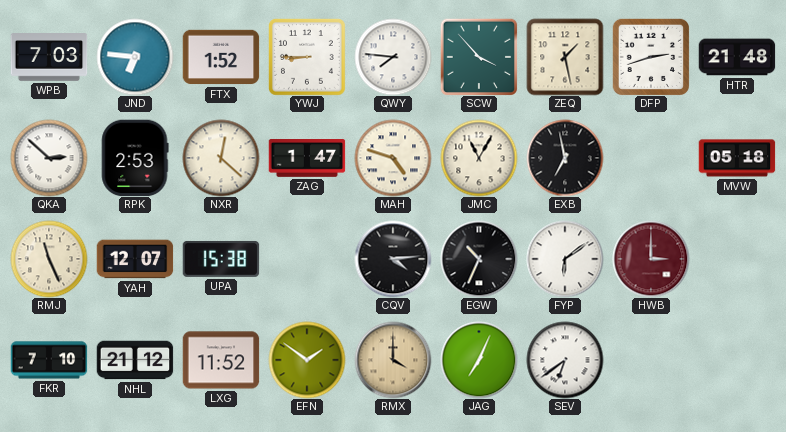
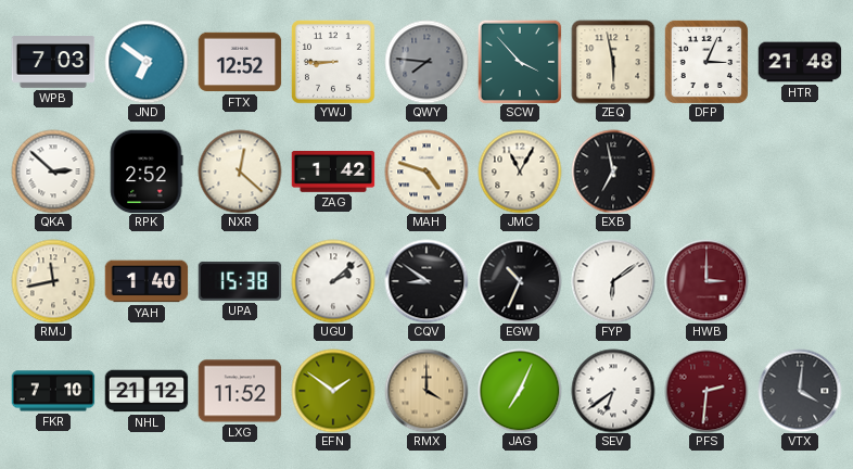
JND: 6:46 -> 6:51 (147, 62)
FTX: 1:52 -> 12:52 (240, 62)
QWY dial: white -> grey (426, 62)
ZEQ: 1:28 -> 5:58 (613, 62)
DFP: 2:42 -> 3:04 (706, 62)
RPK: 2:53 -> 2:52 (147, 172)
ZAG: 1:47 -> 1:42 (333, 173)
MVW: 05:18 -> none (737, 158)
RMJ: 11:26 -> 11:43 (53, 281)
YAH: 12:07 -> 1:40 (147, 281)
UGU: none -> 2:08 (333, 281)
CQV: 4:14 -> 8:51 (426, 281)
PFS: none -> 2:31 (706, 391)
VTX: none -> 4:01 (800, 391)
